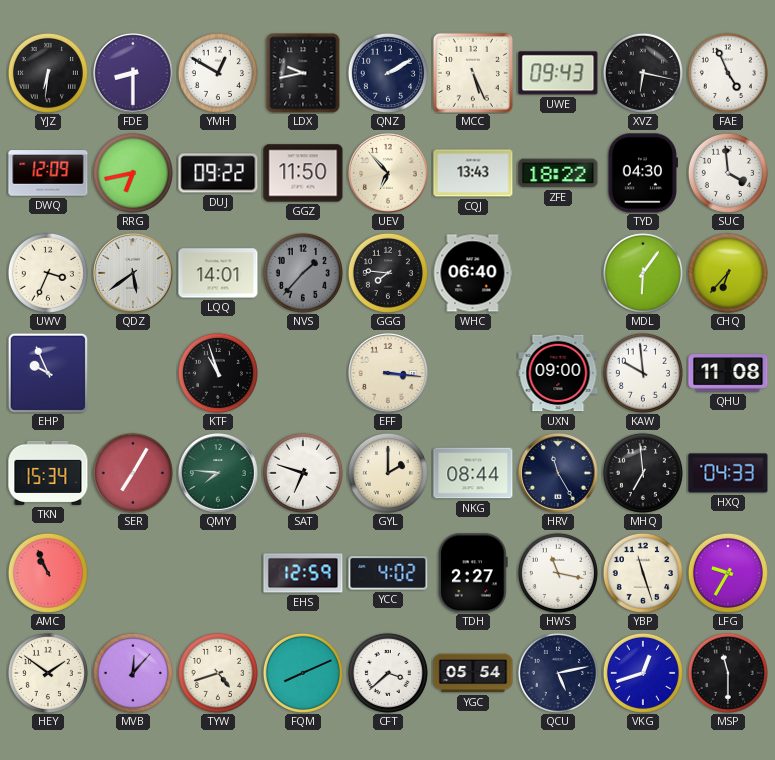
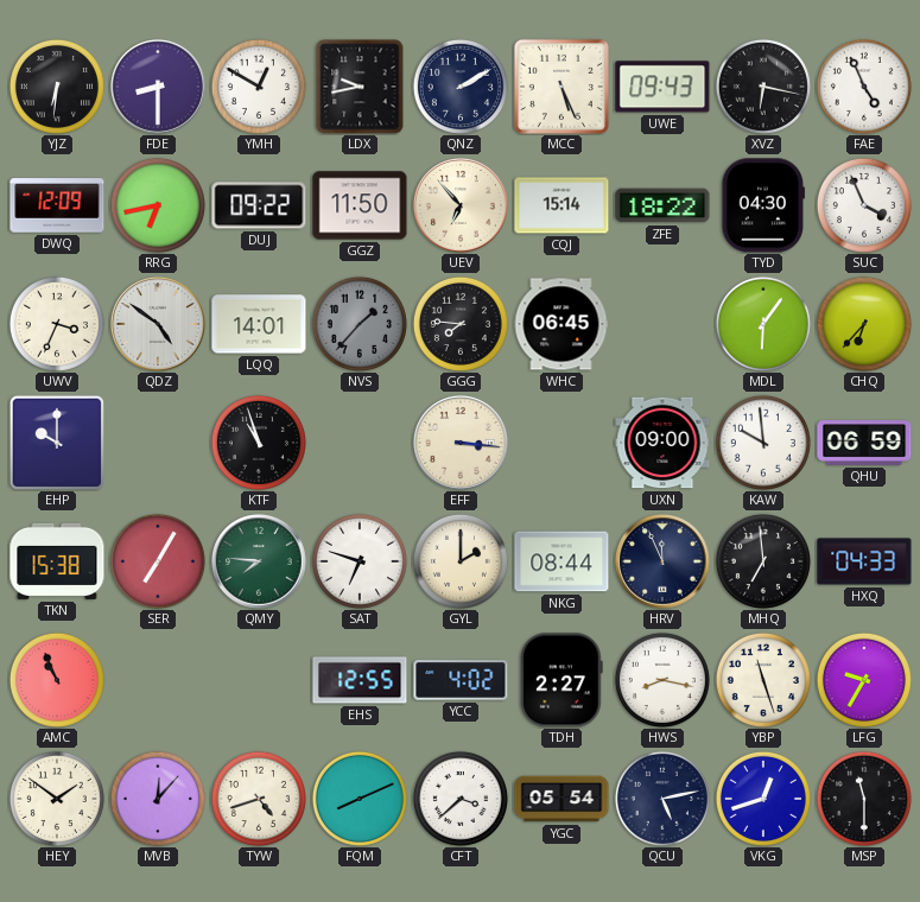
CQJ: 13:43 -> 15:14 (561, 205)
SUC: 3:59 -> 3:56 (864, 205)
QDZ: 5:39 -> 4:51 (159, 325)
WHC: 06:40 -> 06:45 (561, 324)
EHP: 9:56 -> 10:00 (56, 442)
QHU: 11:08 -> 06:59 (864, 443)
TKN: 15:34 -> 15:38 (57, 561)
HRV: 11:25 -> 11:56 (664, 563)
EHS: 12:59 -> 12:55 (360, 680)
HWS: 11:17 -> 8:17 (662, 680)
